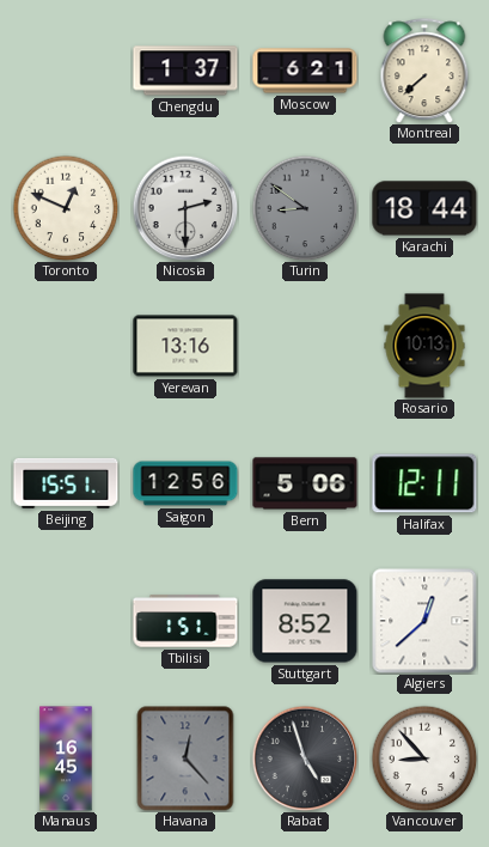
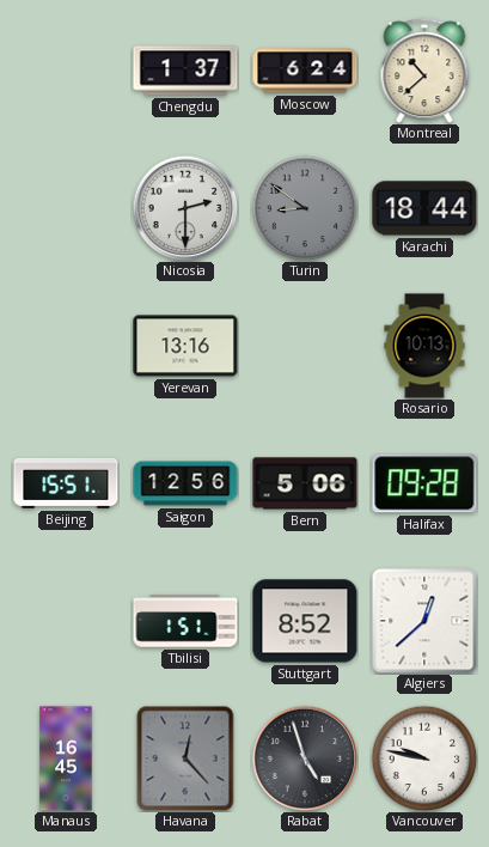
Moscow: 6:21 -> 6:24 (305, 71)
Montreal: 7:38 -> 10:38 (424, 71)
Toronto: 12:49 -> none (66, 208)
Halifax: 12:11 -> 09:28 (424, 483)
Vancouver: 8:53 -> 9:47 (424, 758)
